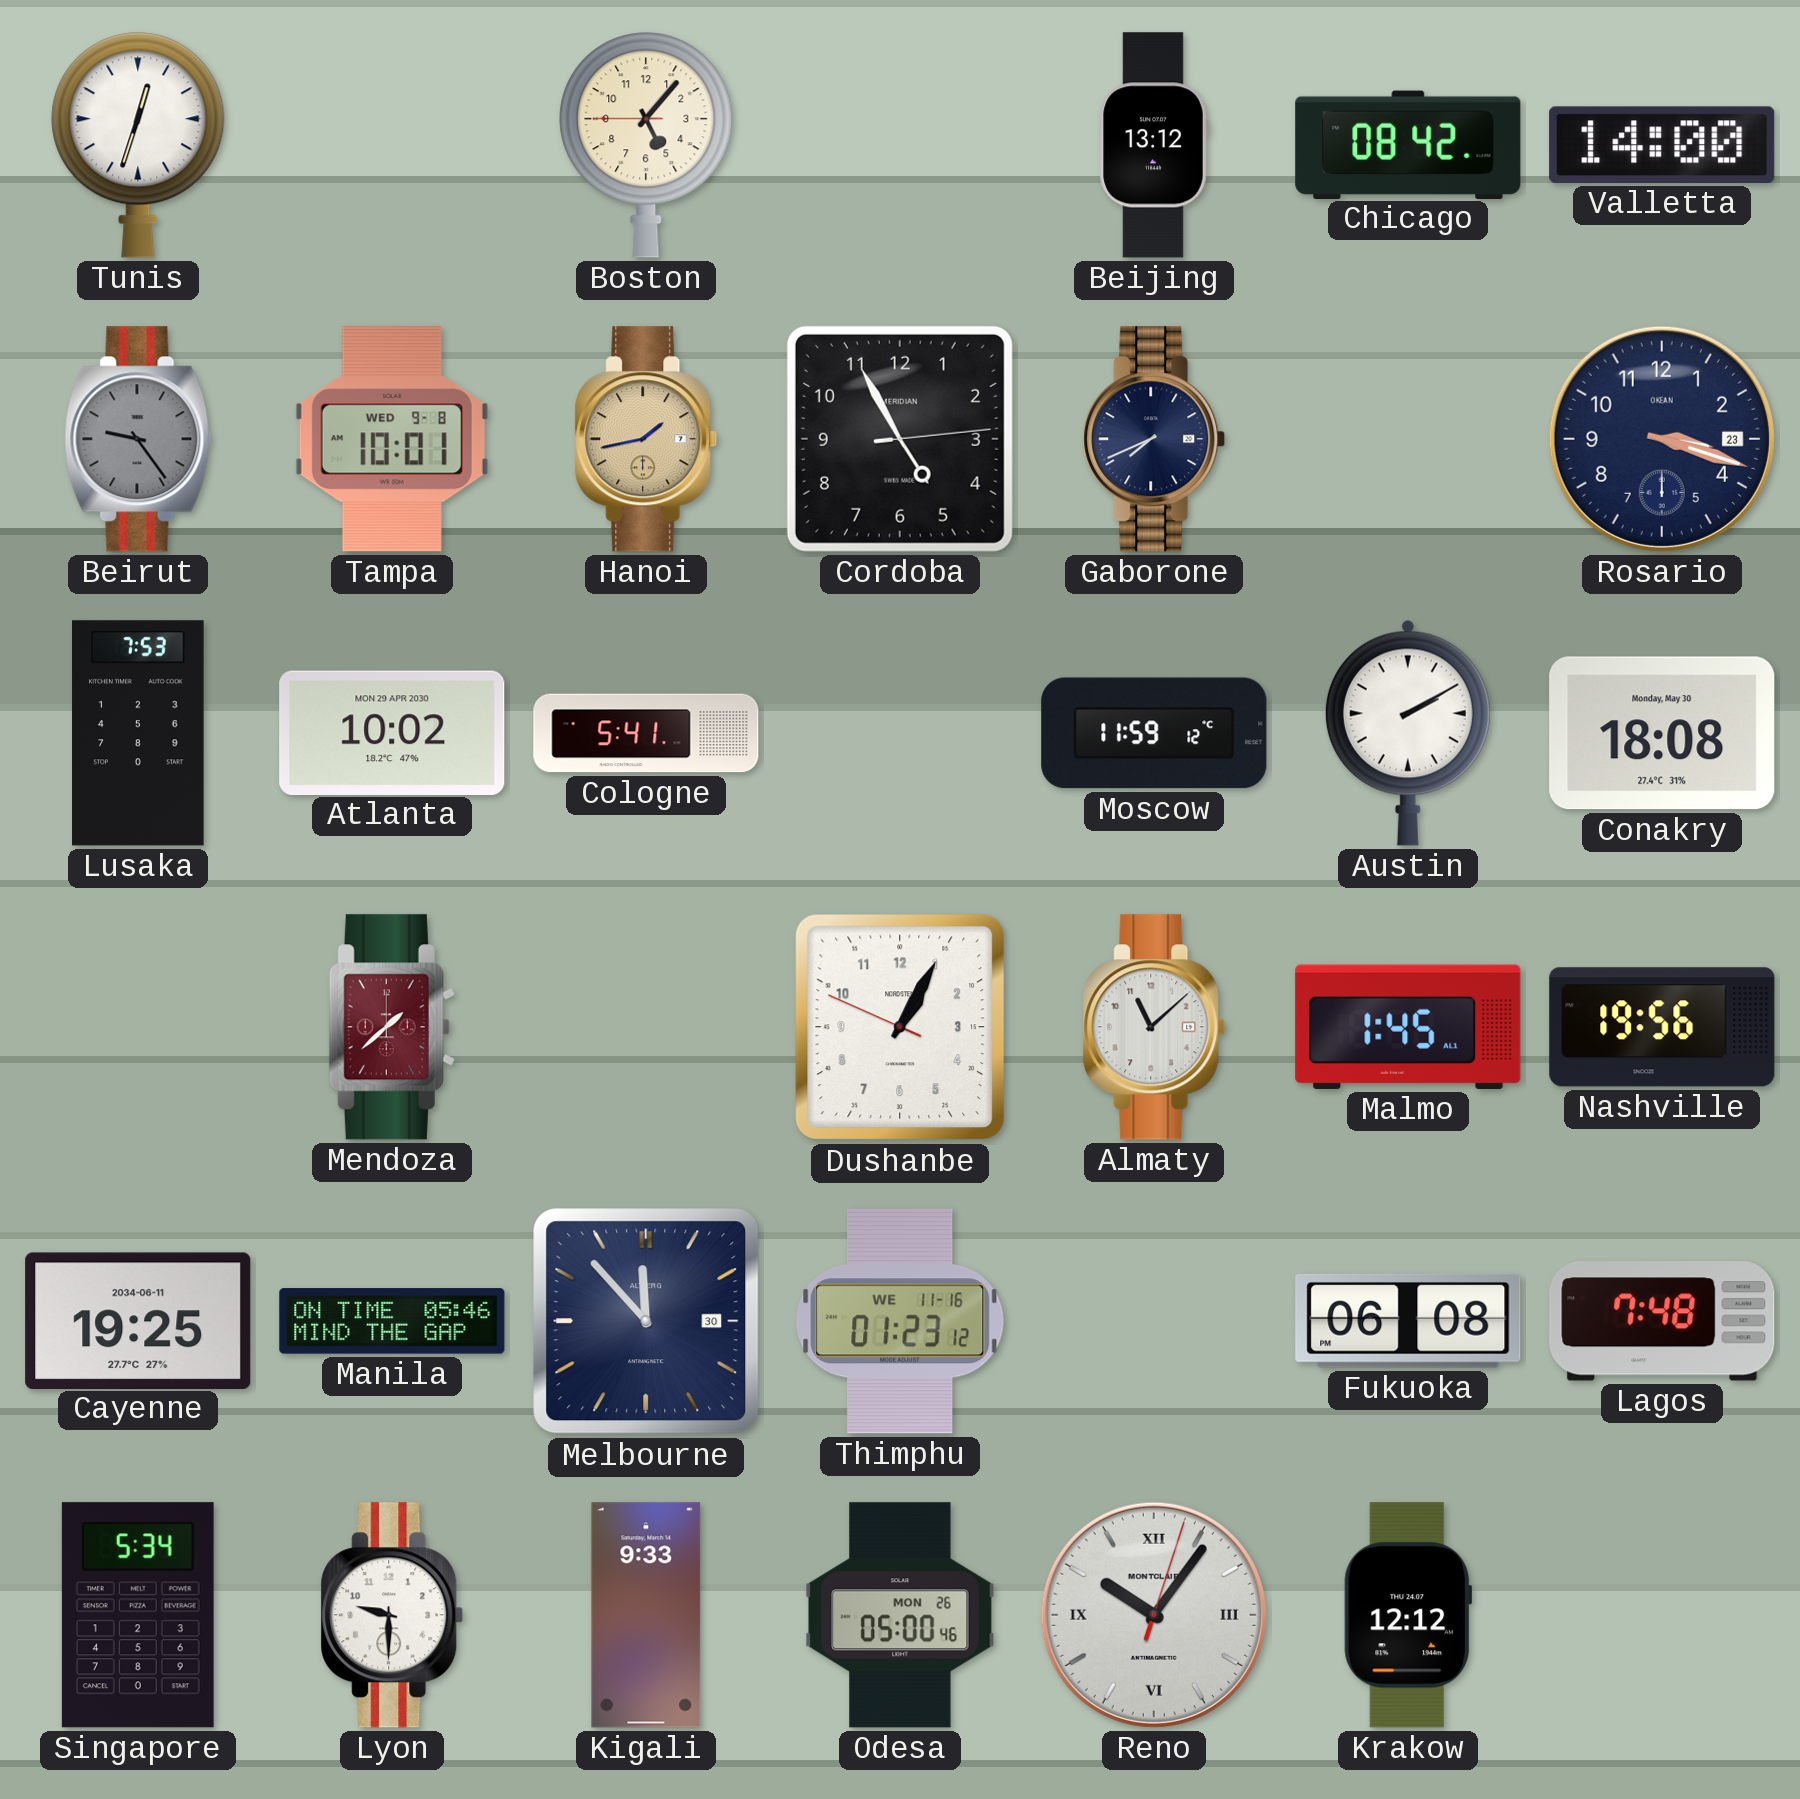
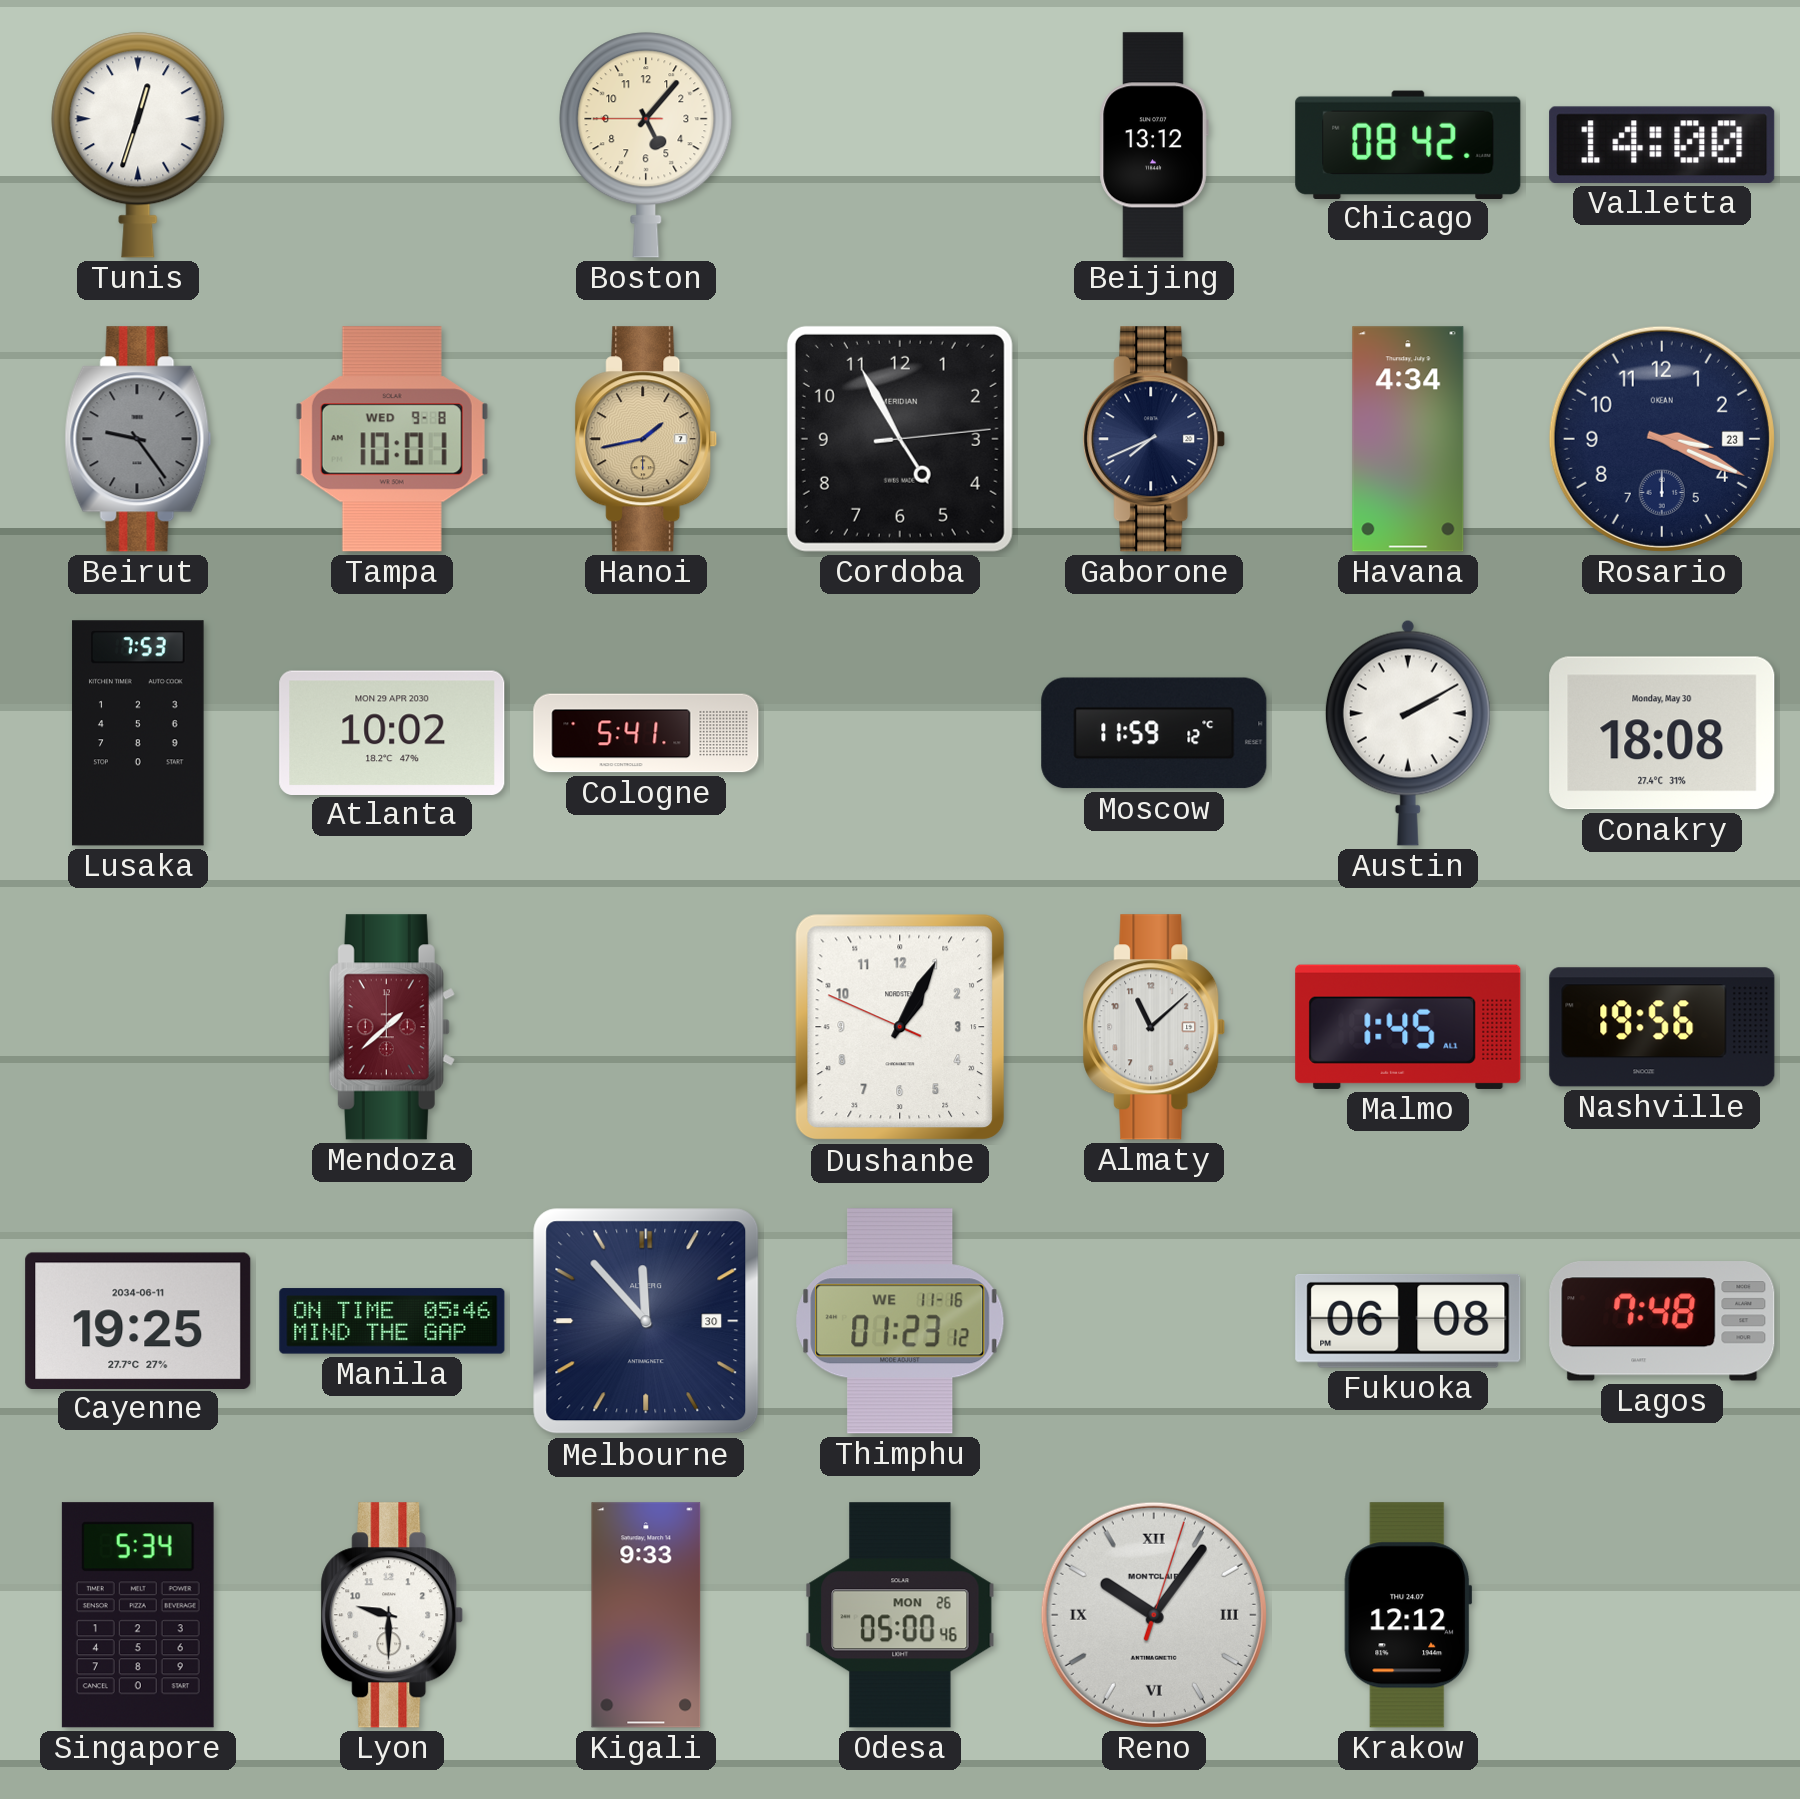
Havana: none -> 4:34 (1408, 439)
Rosario: 3:18 -> 3:19 (1662, 439)
